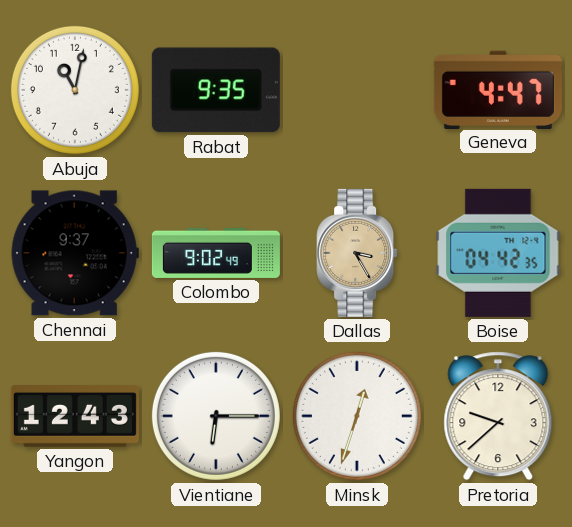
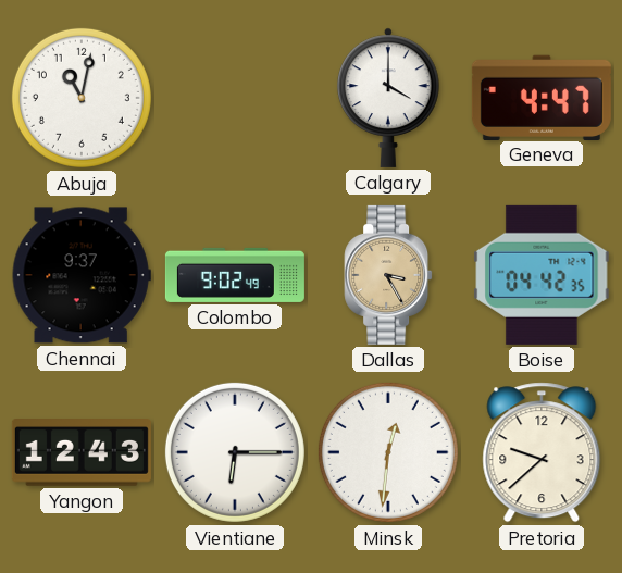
Rabat: 9:35 -> none (216, 90)
Calgary: none -> 4:00 (388, 98)
Minsk: 12:33 -> 12:31 (388, 452)
